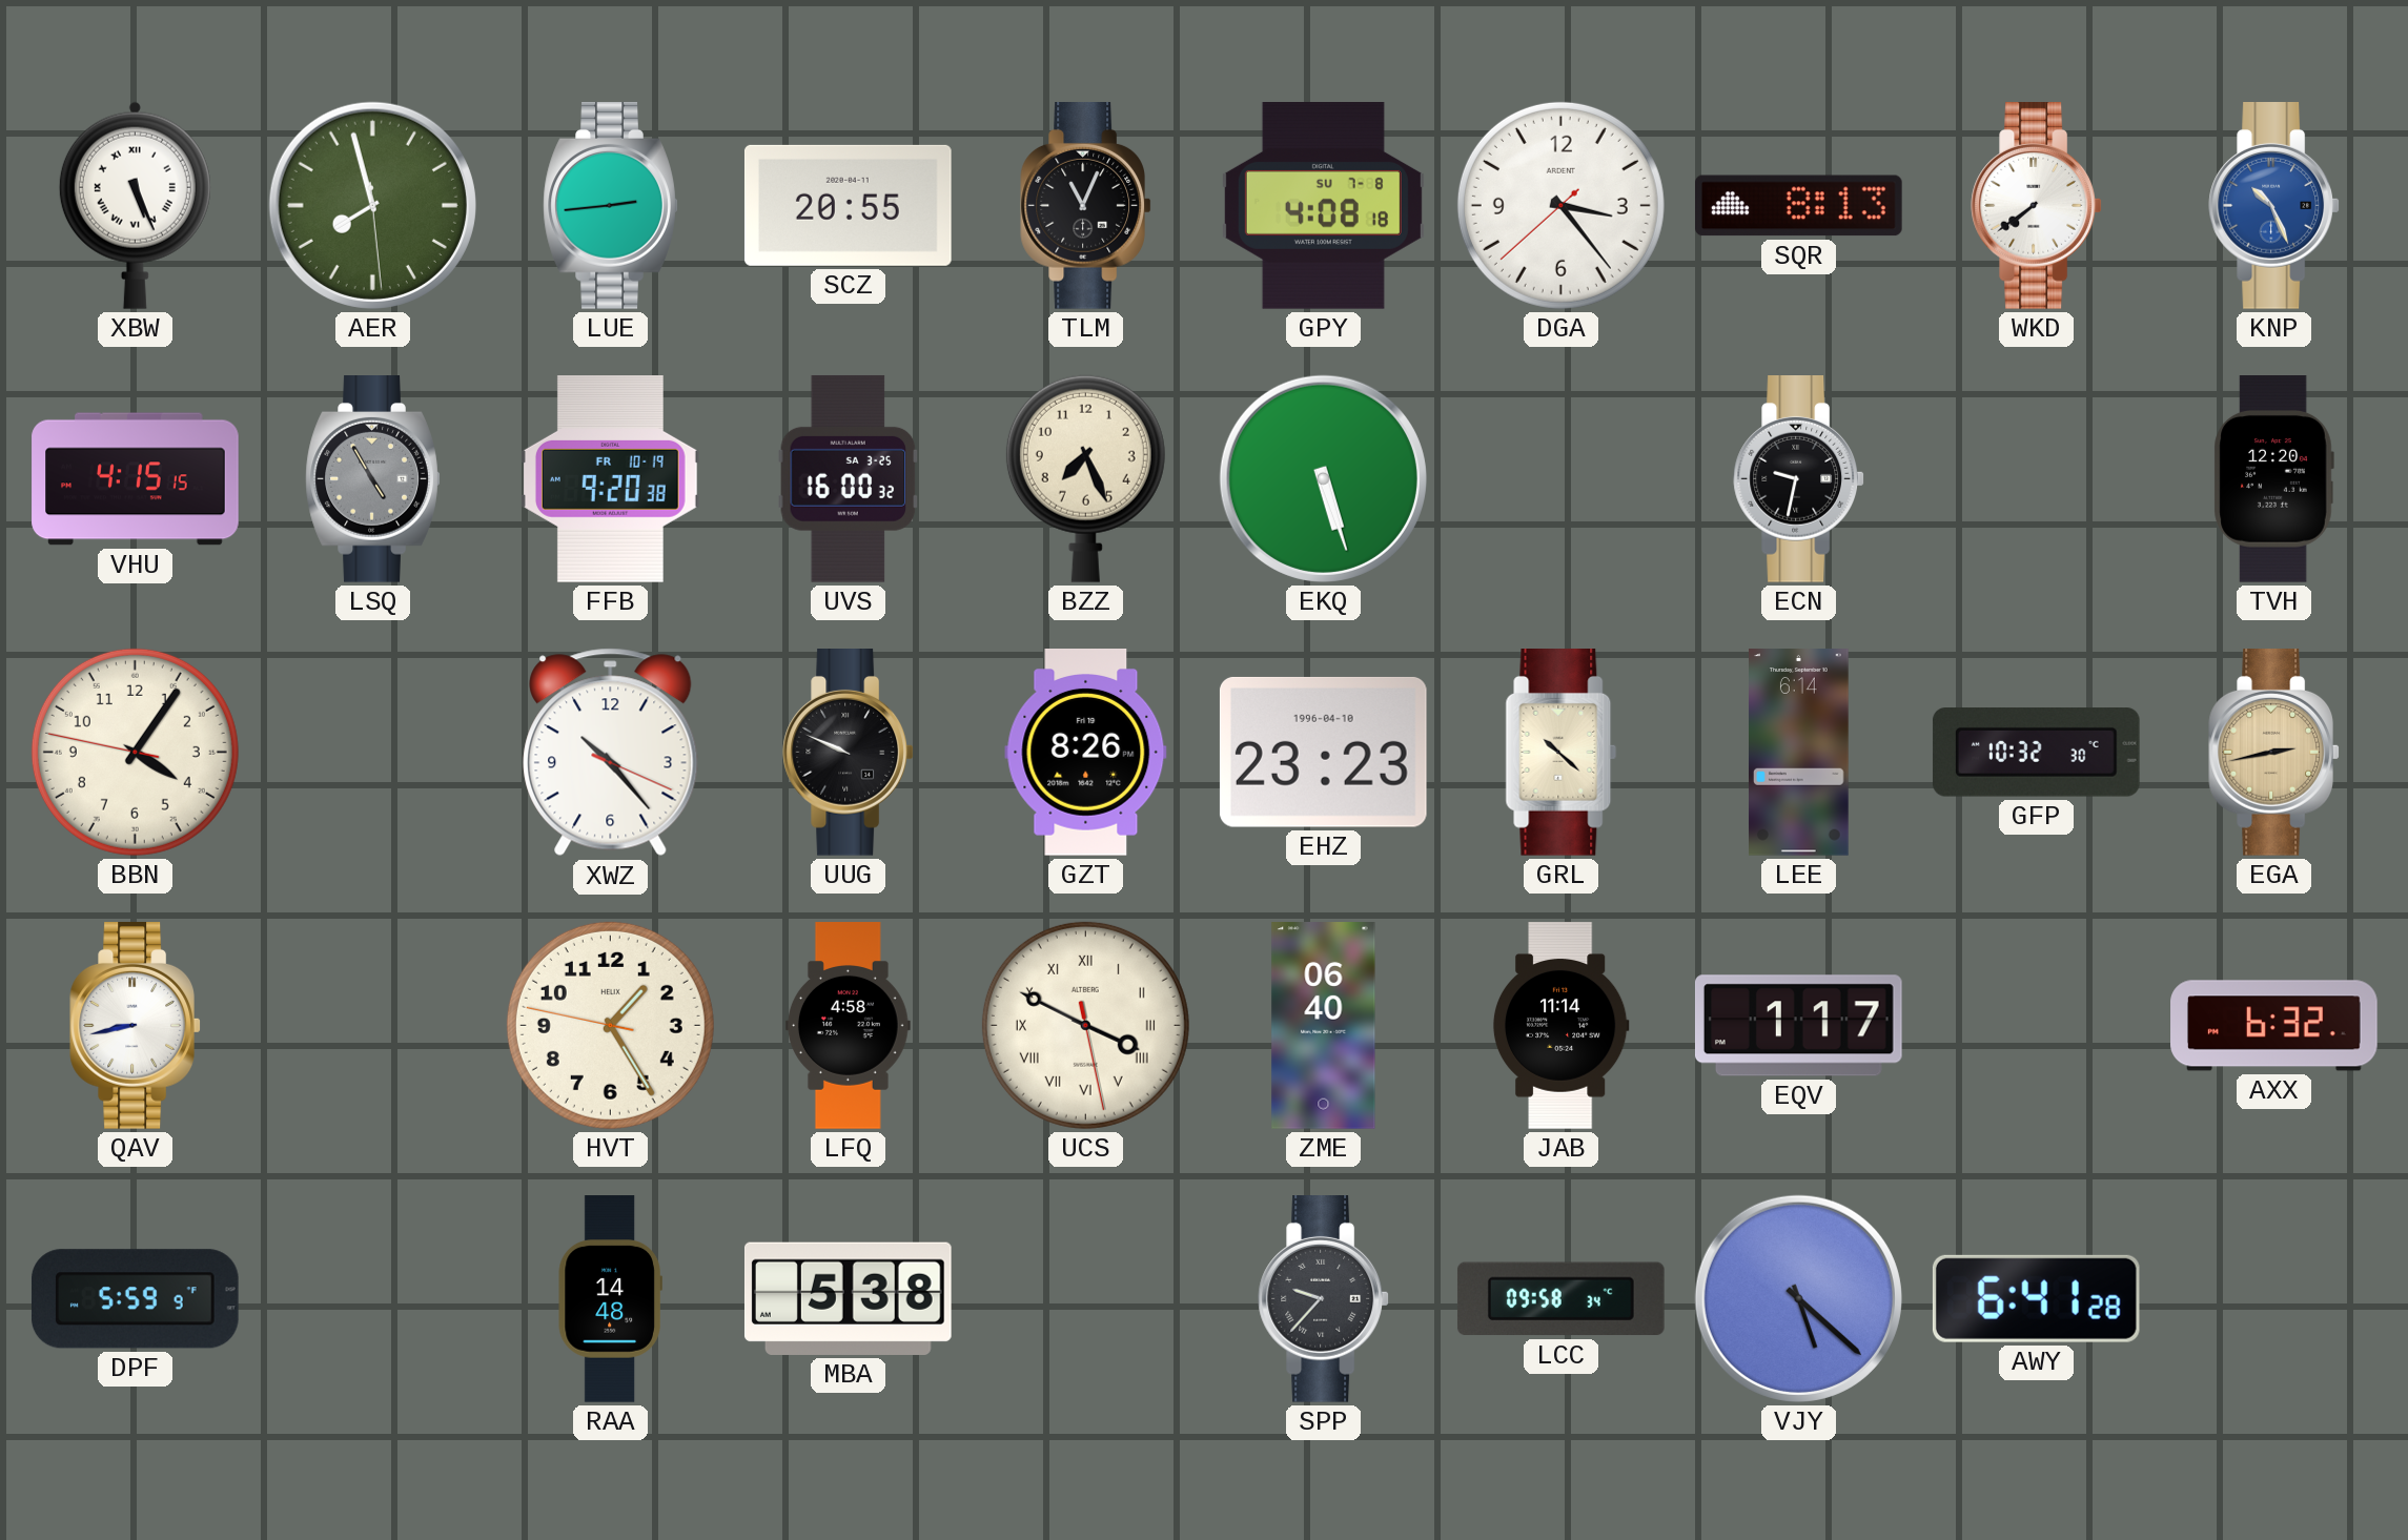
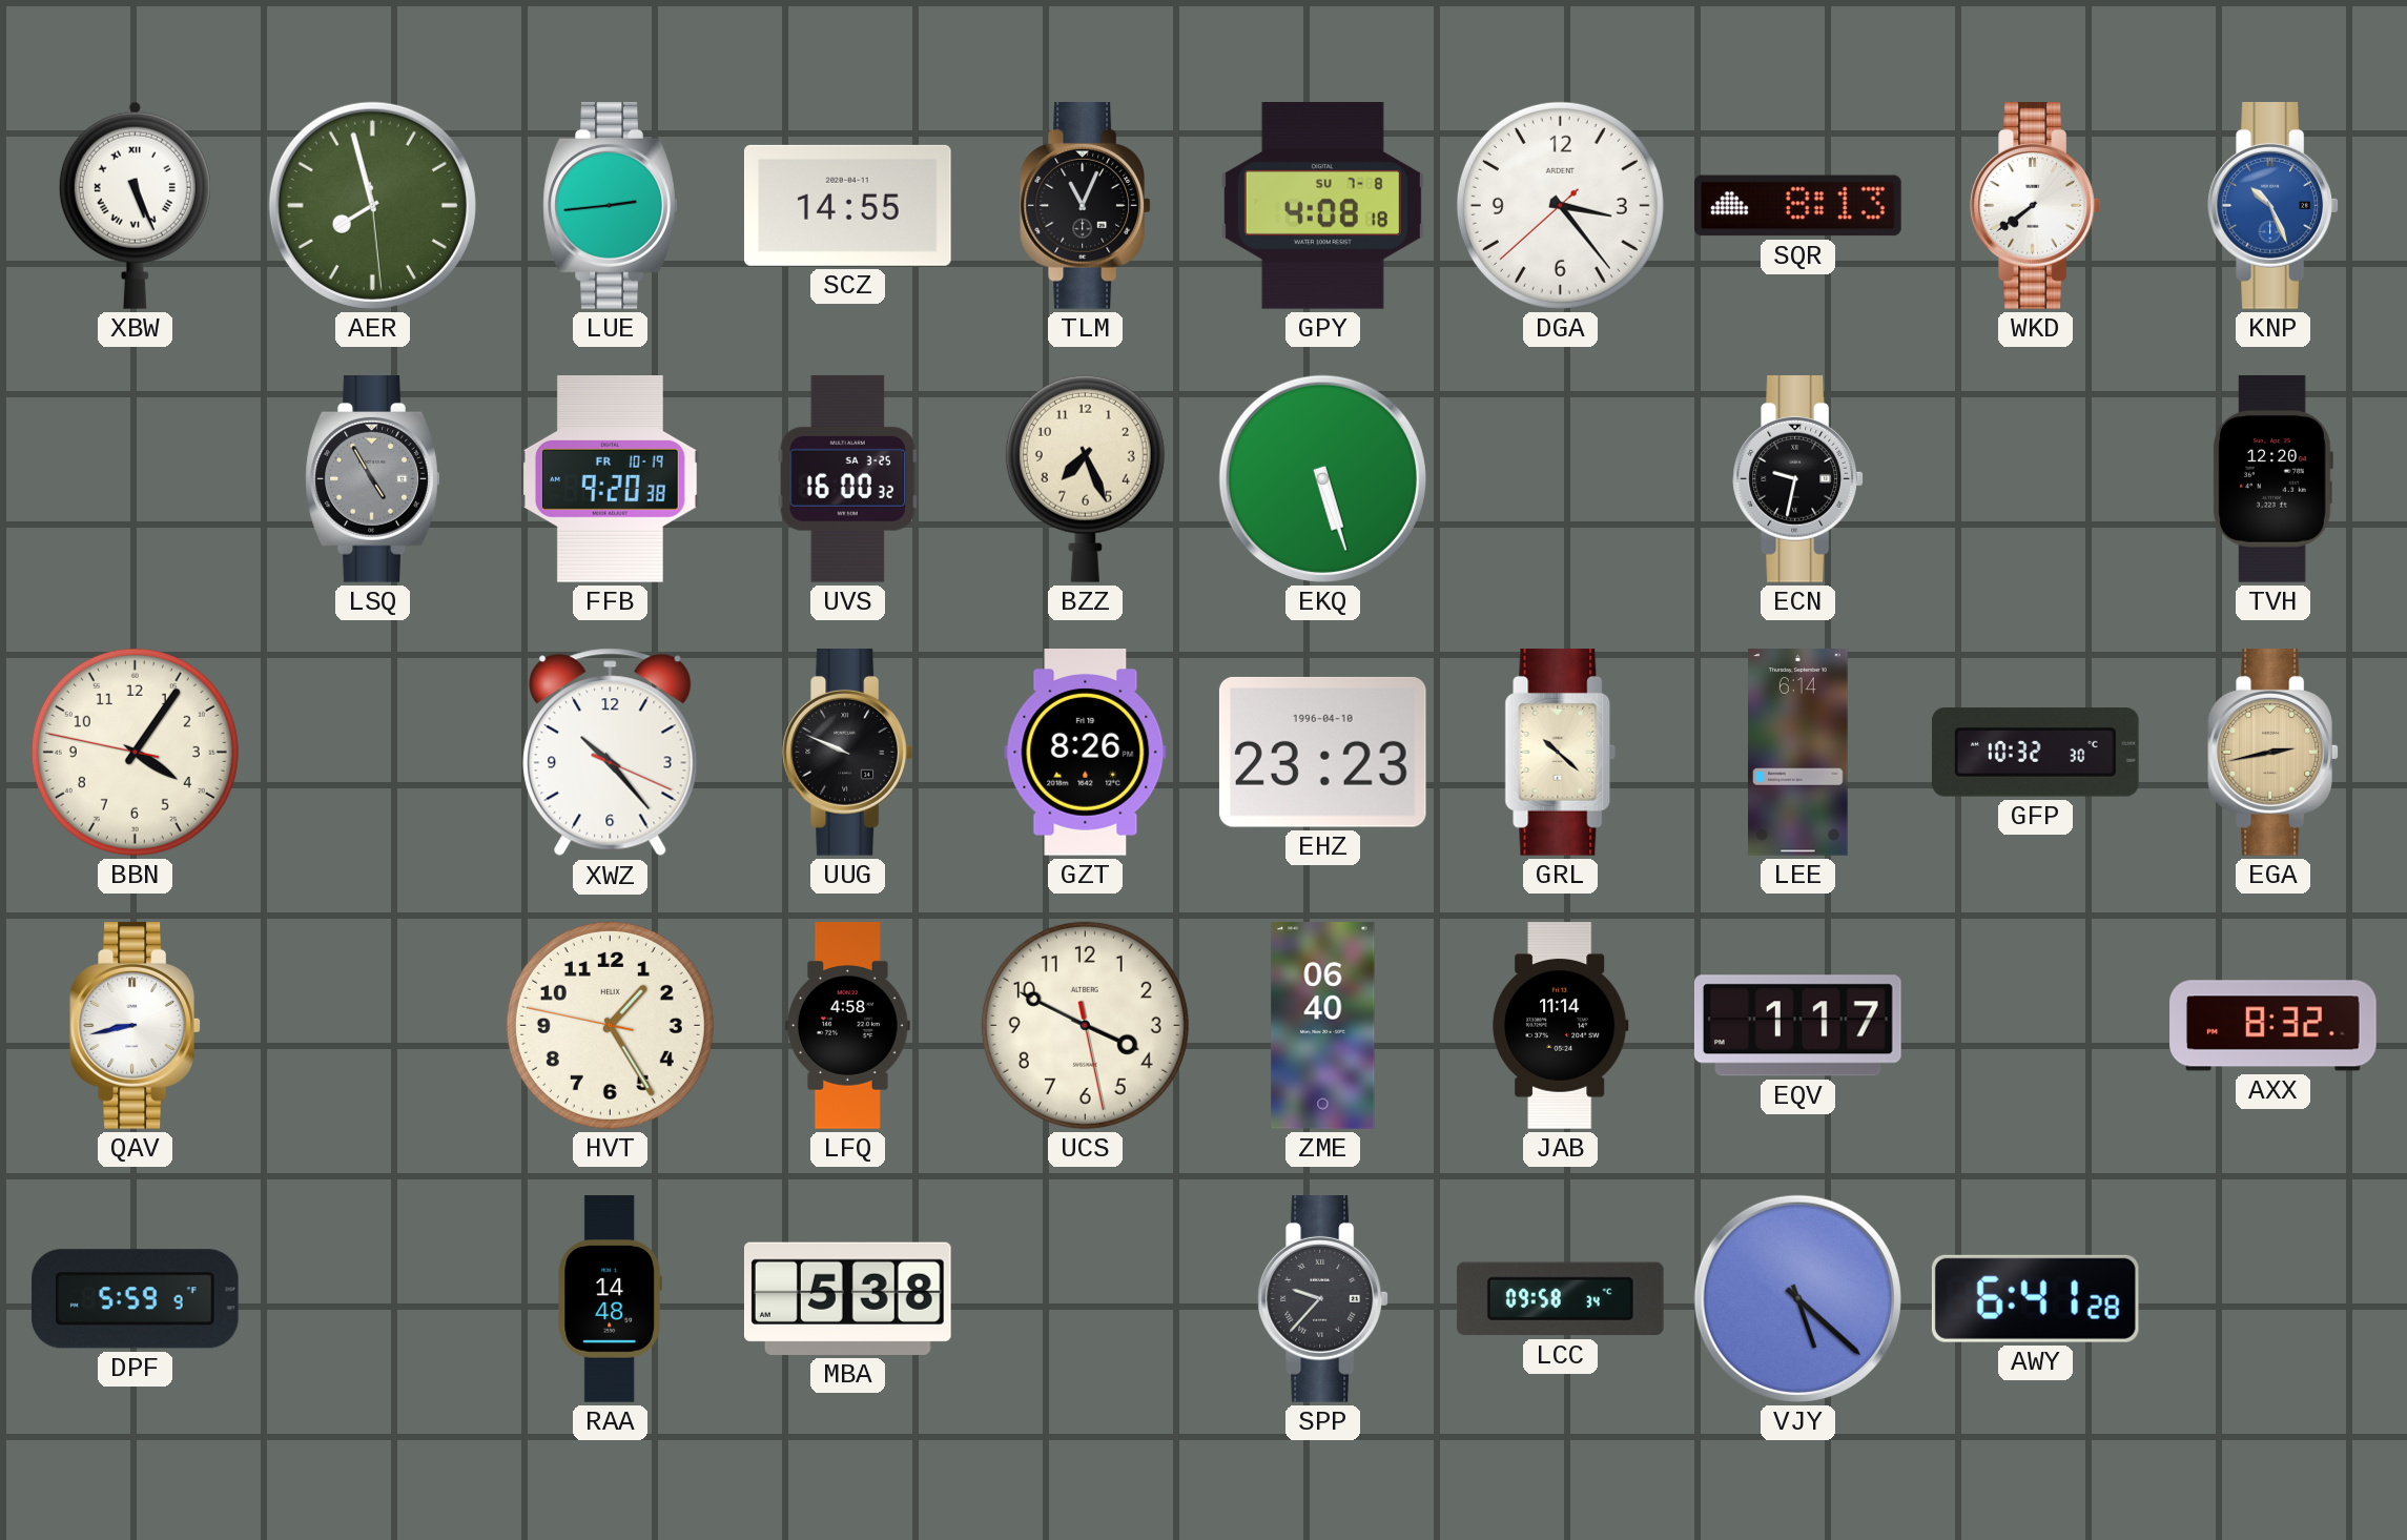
SCZ: 20:55 -> 14:55 (847, 205)
VHU: 4:15 -> none (136, 479)
UCS numerals: Roman -> Arabic (1085, 1025)
AXX: 6:32 -> 8:32 (2274, 1026)
